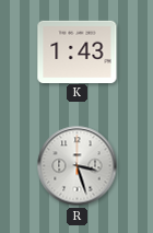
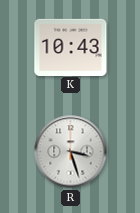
K: 1:43 -> 10:43 (71, 47)
